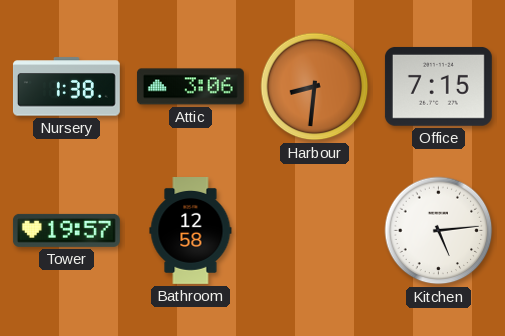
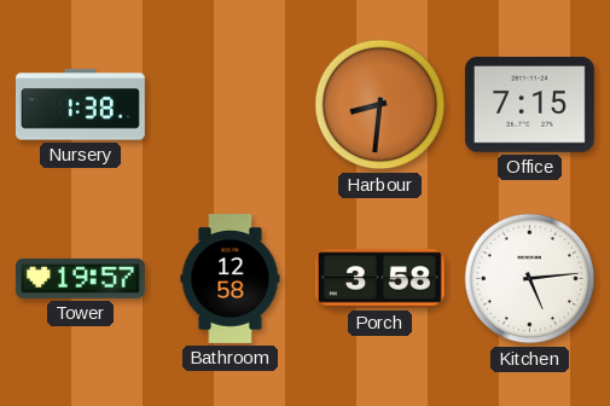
Attic: 3:06 -> none (190, 87)
Porch: none -> 3:58 (379, 279)
